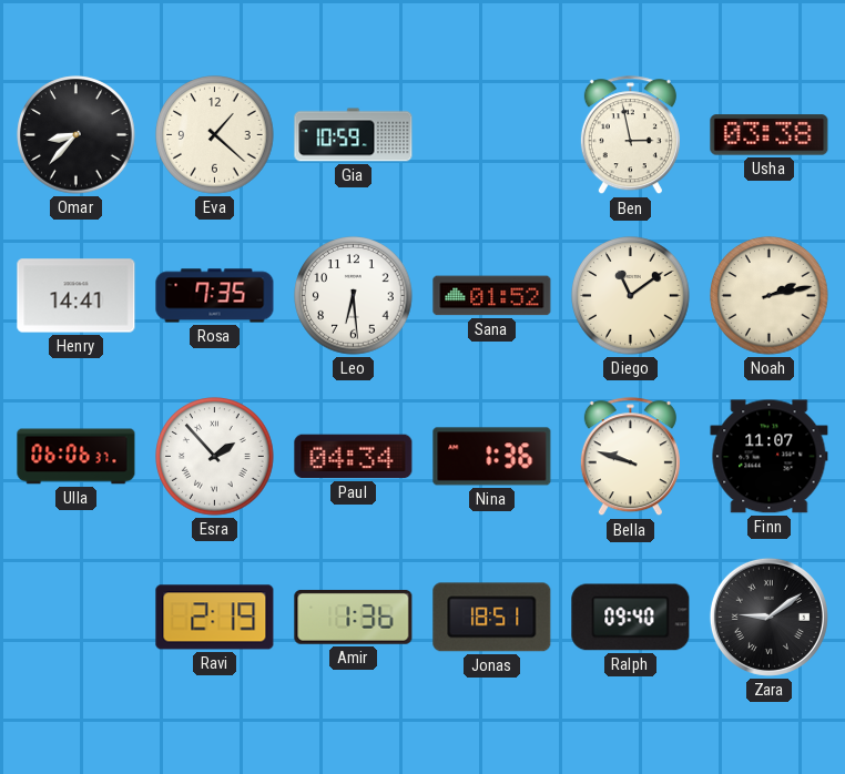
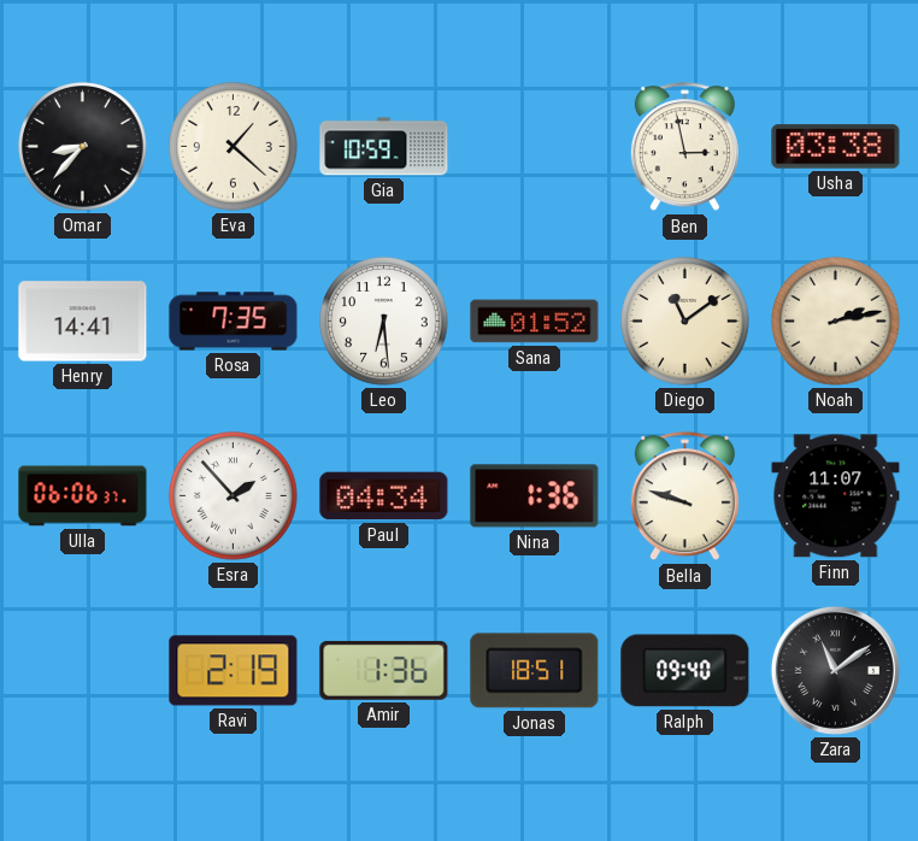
Zara: 9:09 -> 11:09 (835, 670)
